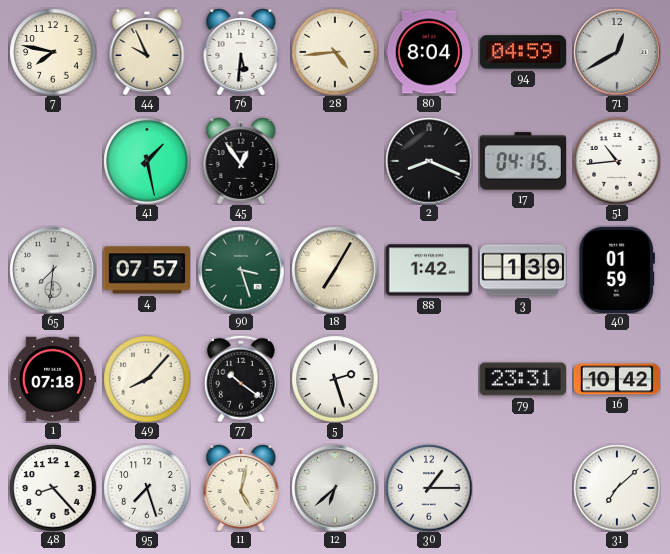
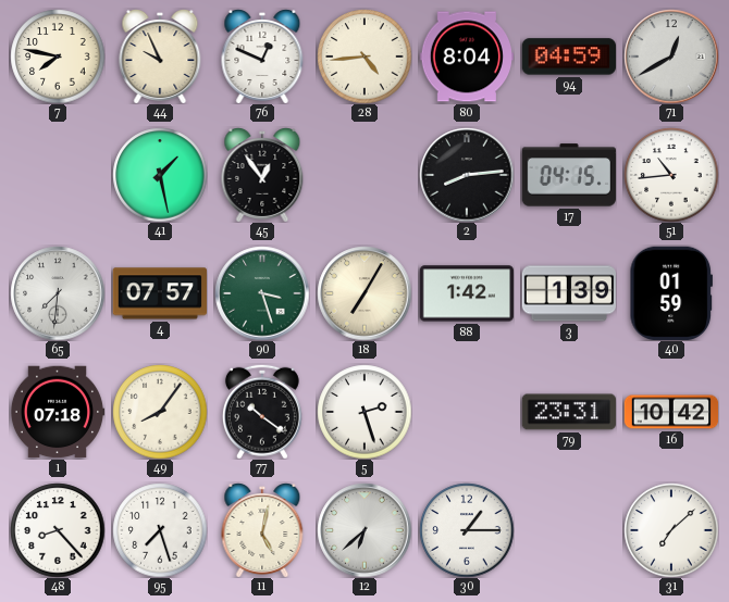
76: 5:31 -> 12:49 (262, 57)
2: 8:19 -> 8:14 (467, 175)
49: 8:07 -> 8:06 (160, 412)
